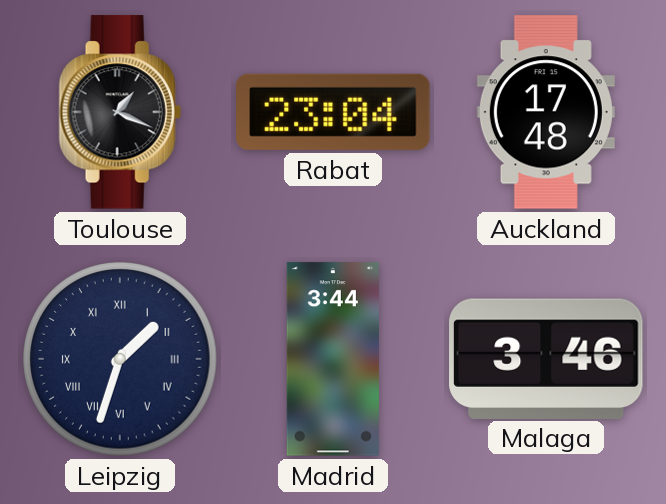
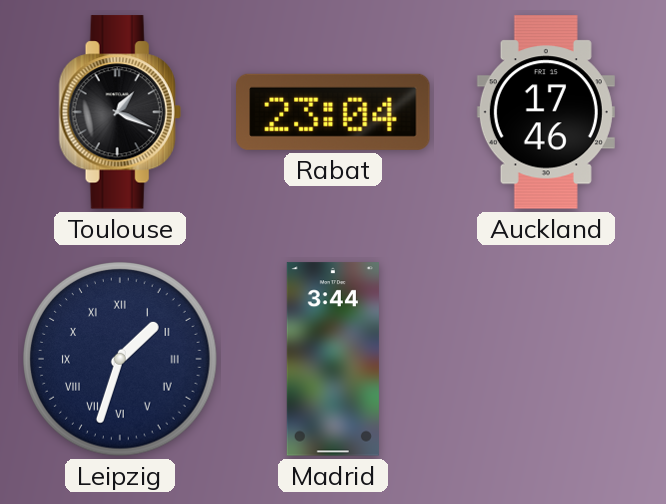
Auckland: 17:48 -> 17:46 (546, 112)
Malaga: 3:46 -> none (546, 358)
